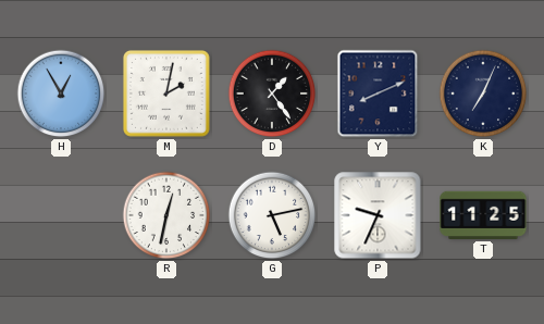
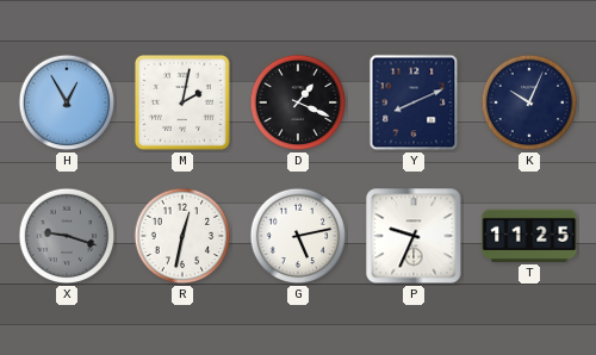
D: 1:24 -> 1:19 (298, 102)
K: 7:04 -> 10:04 (529, 102)
X: none -> 9:18 (67, 236)
